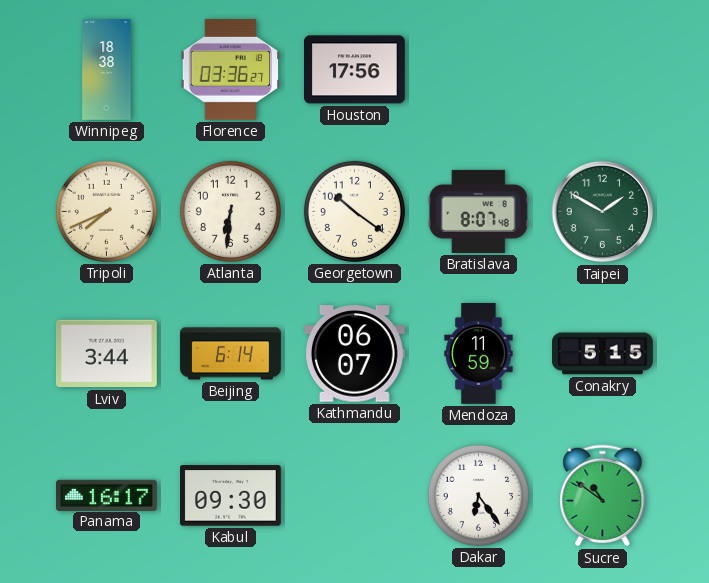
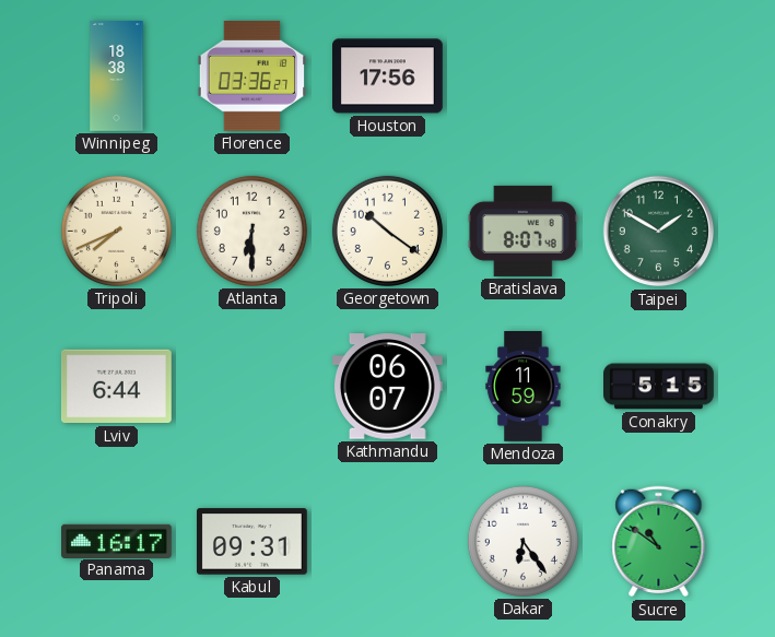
Atlanta: 6:31 -> 6:30 (251, 231)
Lviv: 3:44 -> 6:44 (116, 387)
Beijing: 6:14 -> none (231, 354)
Kabul: 09:30 -> 09:31 (253, 542)
